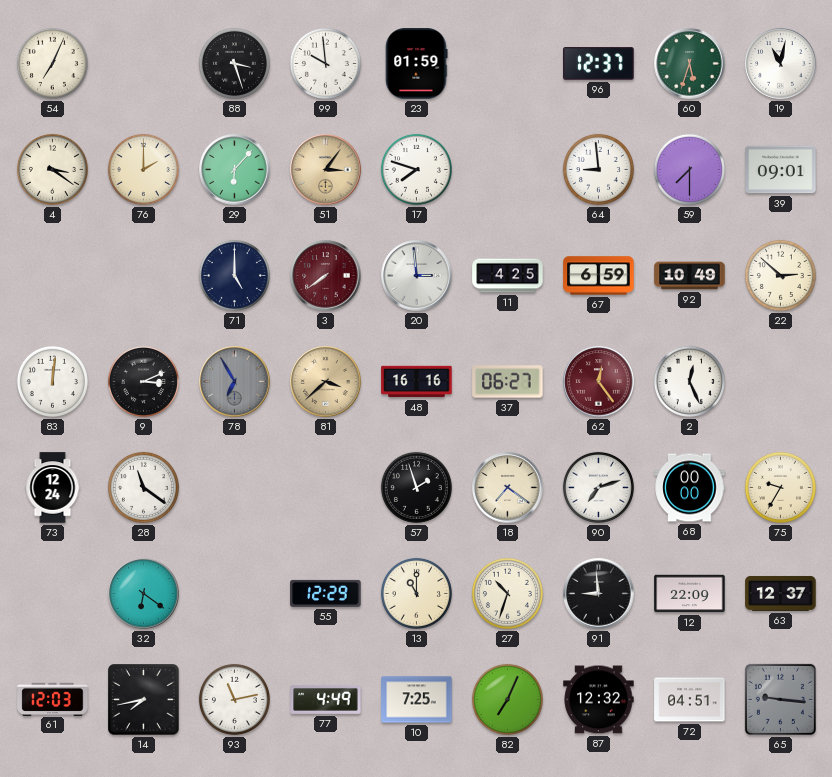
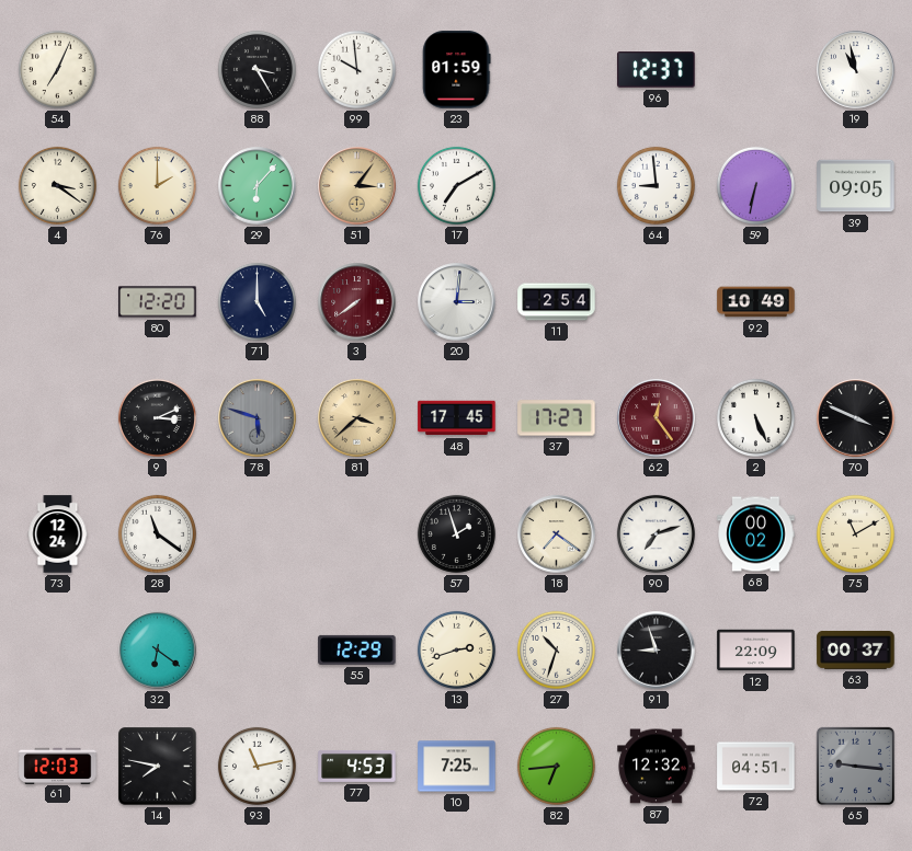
88: 3:27 -> 3:25 (256, 69)
60: 5:33 -> none (690, 64)
19: 11:02 -> 10:58 (856, 70)
17: 7:48 -> 7:10 (456, 185)
59: 7:30 -> 6:32 (755, 185)
39: 09:01 -> 09:05 (856, 186)
80: none -> 12:20 (158, 302)
20: 2:59 -> 3:01 (457, 302)
11: 4:25 -> 2:54 (557, 302)
67: 6:59 -> none (599, 276)
22: 2:52 -> none (780, 275)
83: 12:01 -> none (52, 381)
78: 6:55 -> 5:48 (258, 418)
48: 16:16 -> 17:45 (457, 418)
37: 06:27 -> 17:27 (557, 418)
2: 12:26 -> 5:26 (755, 417)
70: none -> 3:49 (856, 418)
68: 00:00 -> 00:02 (756, 534)
75: 9:35 -> 11:10 (855, 533)
13: 11:00 -> 2:42 (456, 649)
91: 8:59 -> 8:57 (657, 651)
63: 12:37 -> 00:37 (856, 649)
14: 7:43 -> 7:47 (158, 767)
77: 4:49 -> 4:53 (357, 766)
82: 7:04 -> 6:44 (556, 766)
